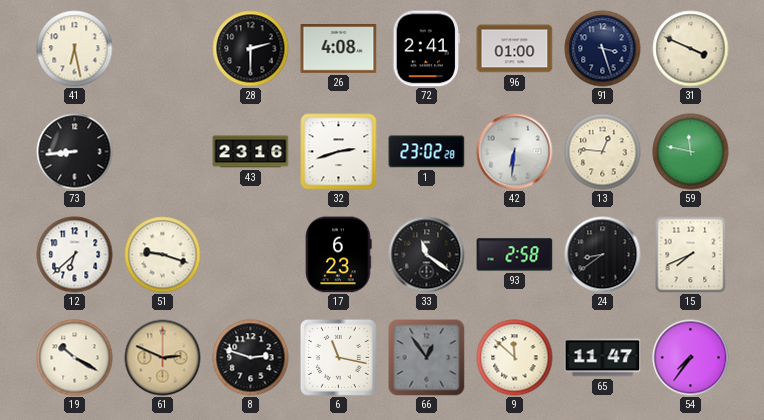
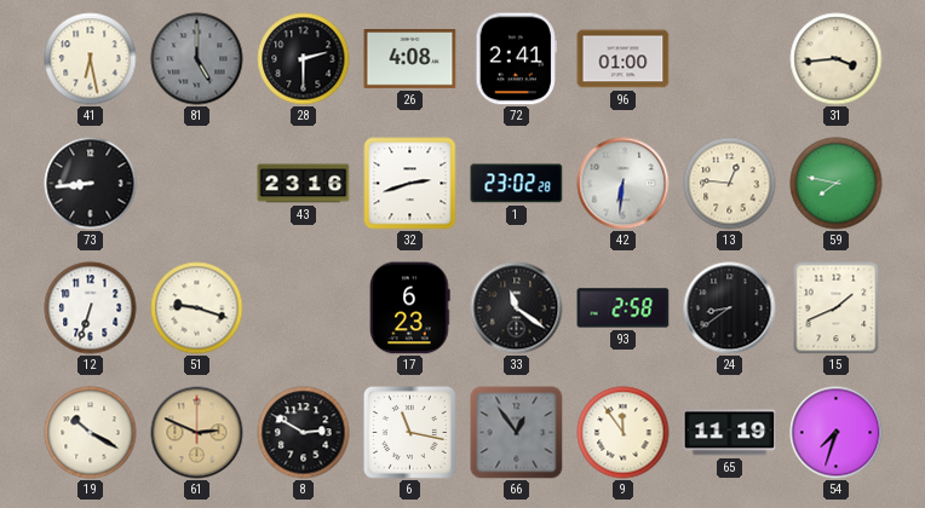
81: none -> 5:00 (197, 59)
91: 3:27 -> none (603, 49)
31: 3:49 -> 3:44 (837, 59)
59: 11:47 -> 7:47 (837, 184)
12: 6:38 -> 6:33 (91, 308)
15: 7:41 -> 1:41 (837, 307)
8: 2:48 -> 2:50 (304, 433)
9: 11:52 -> 11:54 (624, 433)
65: 11:47 -> 11:19 (730, 433)
54: 7:36 -> 7:33 (837, 433)
